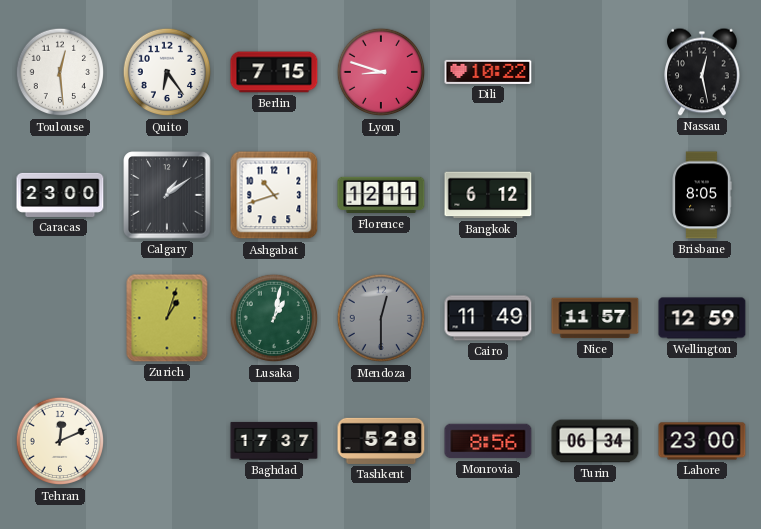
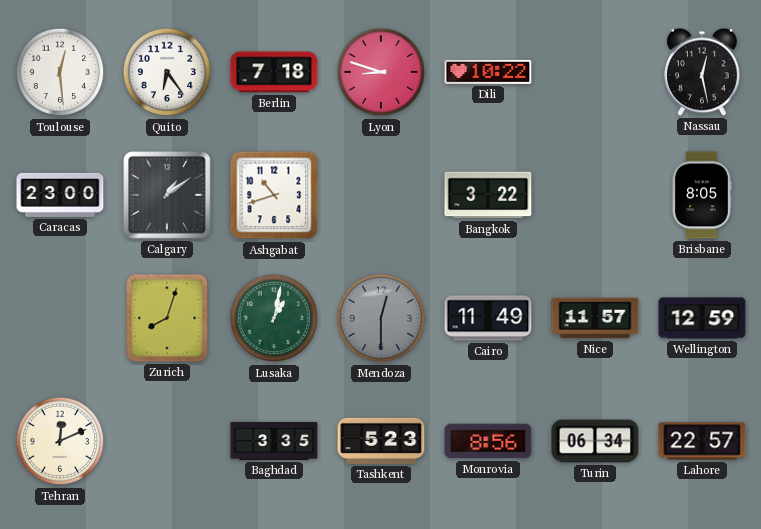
Berlin: 7:15 -> 7:18 (274, 72)
Florence: 12:11 -> none (381, 195)
Bangkok: 6:12 -> 3:22 (488, 195)
Zurich: 1:03 -> 8:03 (167, 318)
Baghdad: 17:37 -> 3:35 (274, 441)
Tashkent: 5:28 -> 5:23 (381, 441)
Lahore: 23:00 -> 22:57 (702, 441)
